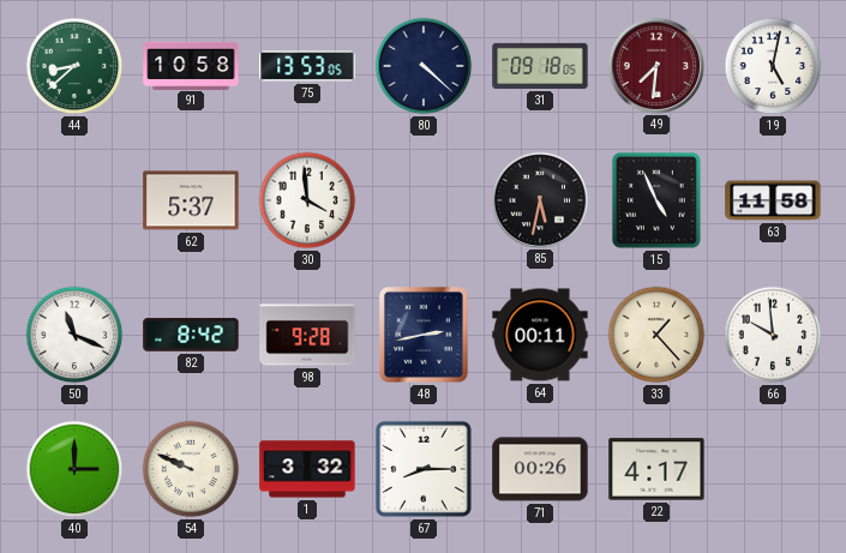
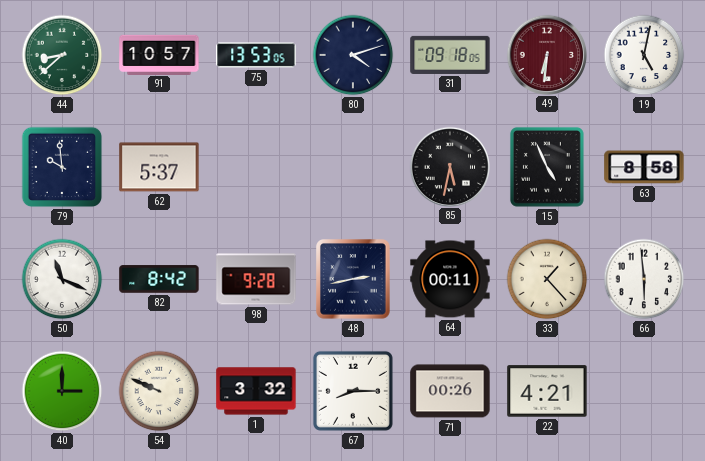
91: 10:58 -> 10:57 (159, 54)
80: 4:22 -> 4:12 (353, 55)
49: 7:31 -> 6:31 (546, 54)
79: none -> 9:59 (62, 167)
30: 3:59 -> none (307, 200)
63: 11:58 -> 8:58 (644, 167)
66: 9:59 -> 5:59 (644, 279)
22: 4:17 -> 4:21 (547, 391)
